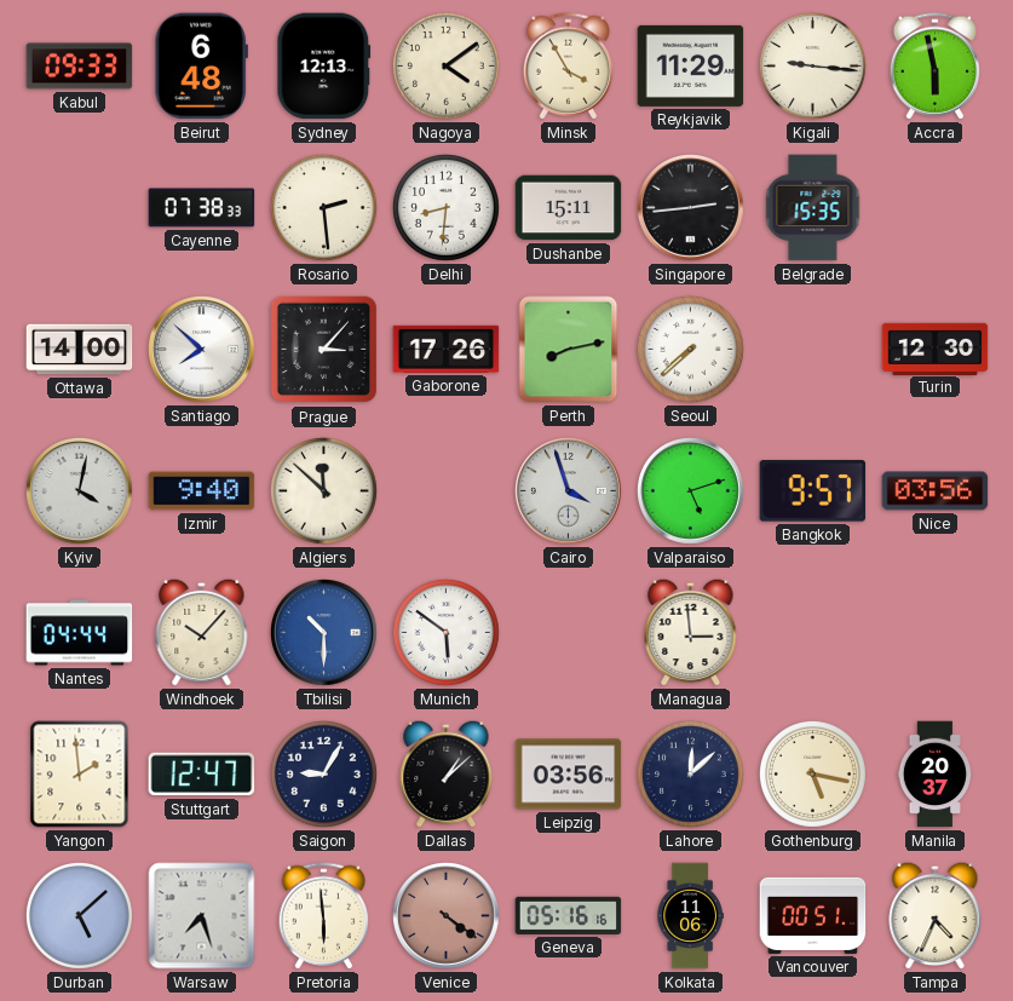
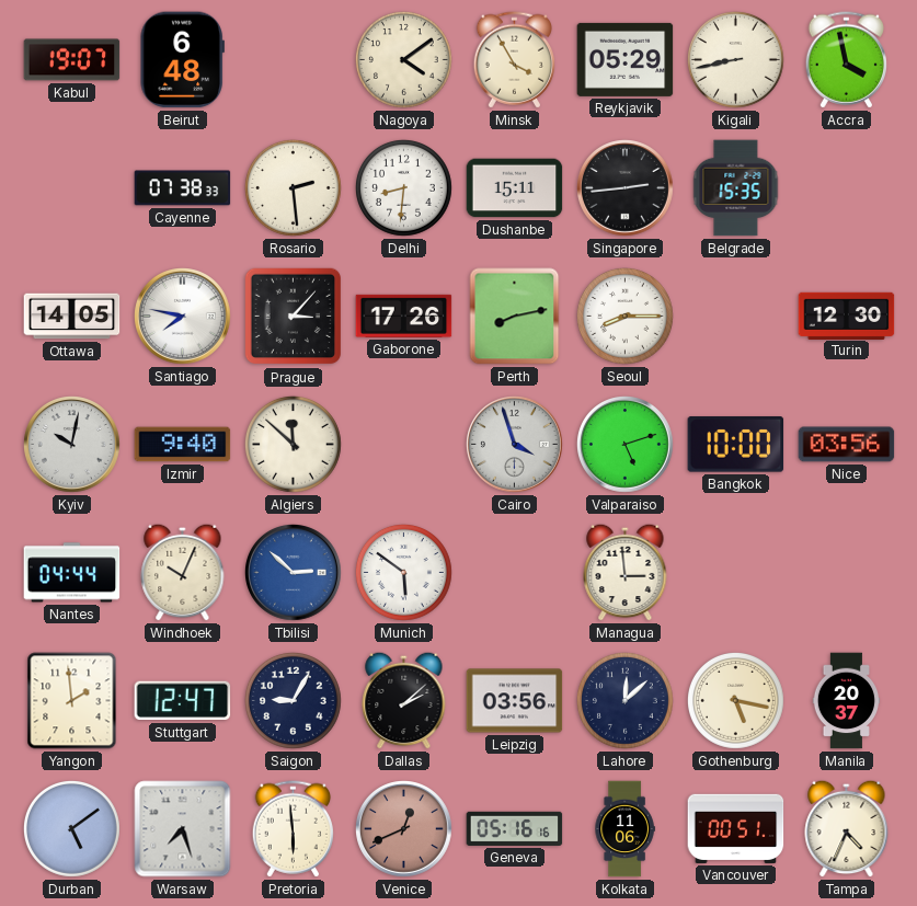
Kabul: 09:33 -> 19:07 (72, 60)
Sydney: 12:13 -> none (324, 67)
Reykjavik: 11:29 -> 05:29 (626, 59)
Kigali: 9:16 -> 8:43 (736, 60)
Accra: 5:58 -> 3:58 (846, 60)
Ottawa: 14:00 -> 14:05 (72, 317)
Santiago: 7:52 -> 7:47 (183, 317)
Seoul: 7:38 -> 8:15 (626, 317)
Kyiv: 4:02 -> 10:02 (72, 445)
Bangkok: 9:57 -> 10:00 (736, 445)
Windhoek: 10:07 -> 10:04 (183, 572)
Tbilisi: 10:30 -> 2:52 (294, 573)
Dallas: 1:08 -> 2:08 (404, 700)
Durban: 5:08 -> 5:09 (72, 829)
Venice: 4:21 -> 12:41 (404, 829)
